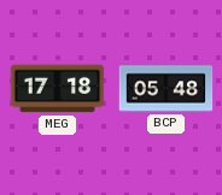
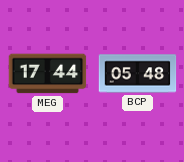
MEG: 17:18 -> 17:44 (48, 74)
